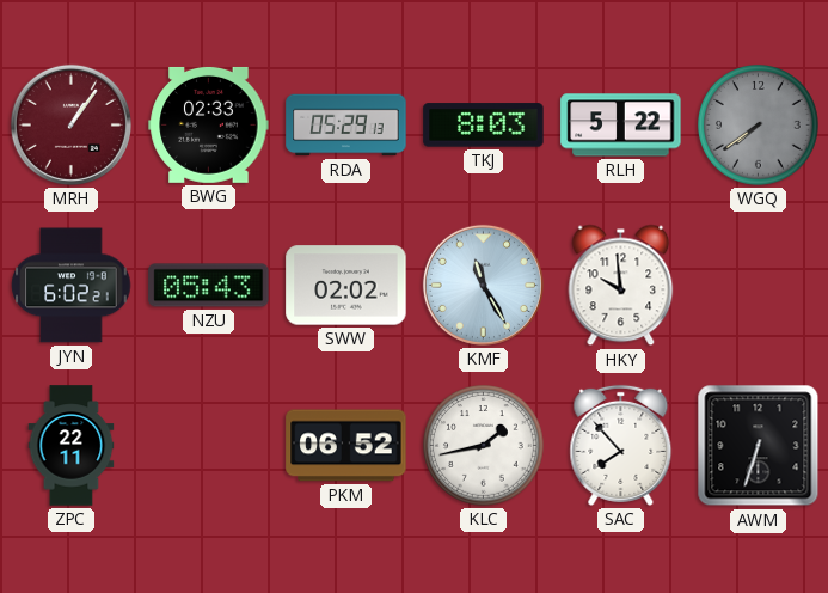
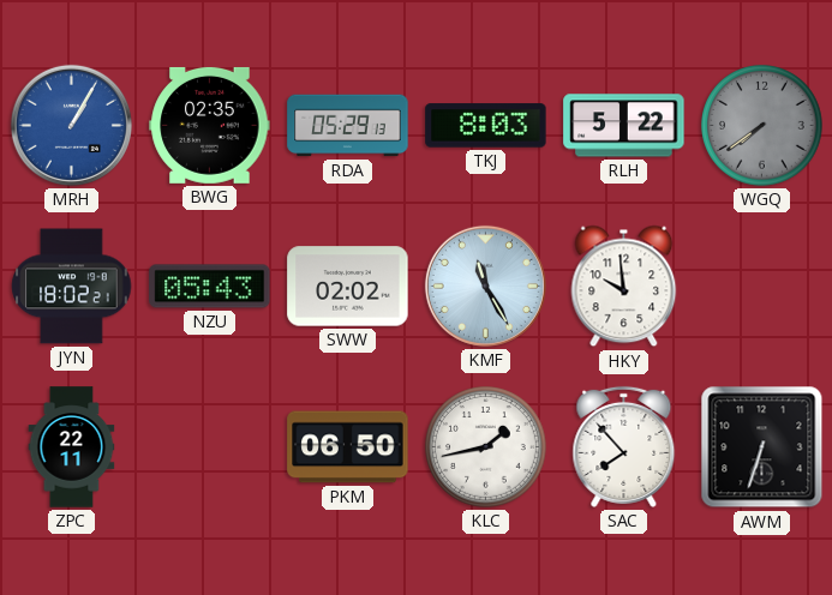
MRH: 1:06 -> 1:05 (71, 125)
MRH dial: burgundy -> blue (71, 125)
BWG: 02:33 -> 02:35 (210, 125)
JYN: 6:02 -> 18:02 (72, 287)
PKM: 06:52 -> 06:50 (348, 447)
